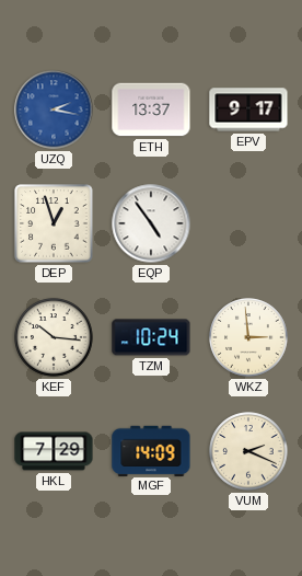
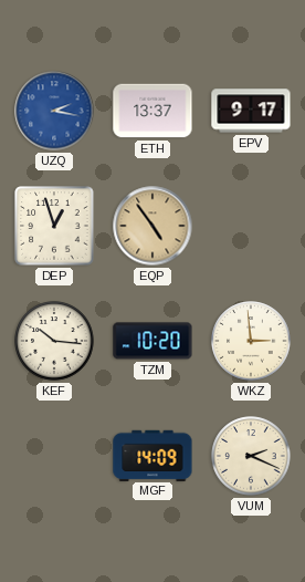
EQP dial: white -> champagne (152, 226)
TZM: 10:24 -> 10:20 (152, 341)
HKL: 7:29 -> none (54, 451)
